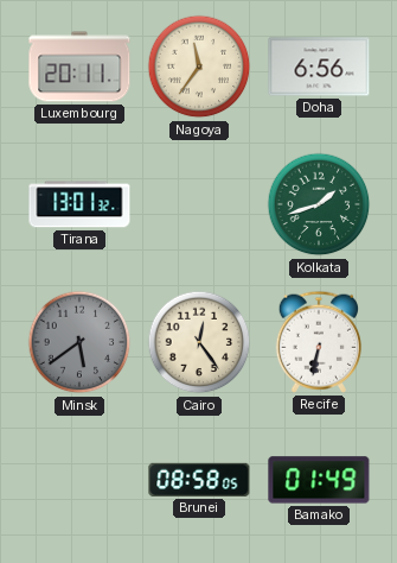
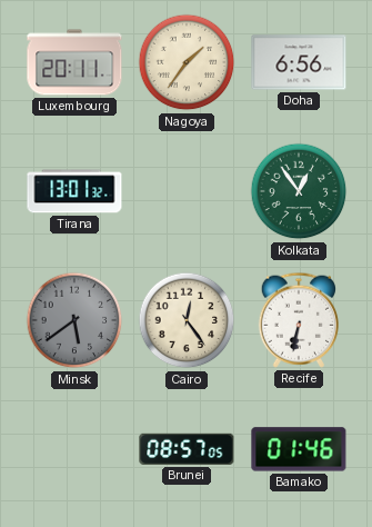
Nagoya: 11:36 -> 1:36 (187, 62)
Kolkata: 1:42 -> 12:54 (299, 191)
Brunei: 08:58 -> 08:57 (187, 449)
Bamako: 01:49 -> 01:46 (299, 449)
